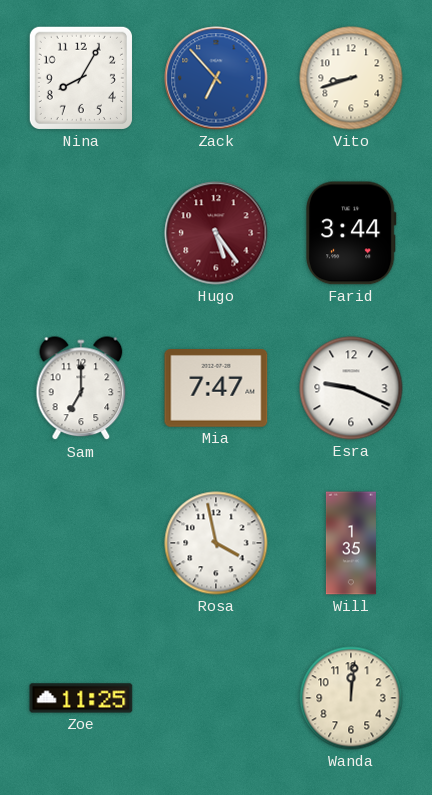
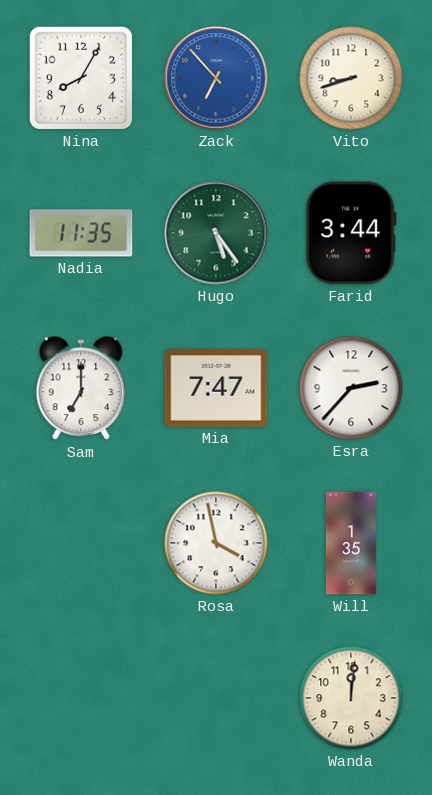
Nadia: none -> 11:35 (81, 233)
Hugo dial: burgundy -> green (216, 233)
Esra: 9:19 -> 2:37 (351, 388)
Zoe: 11:25 -> none (81, 698)
